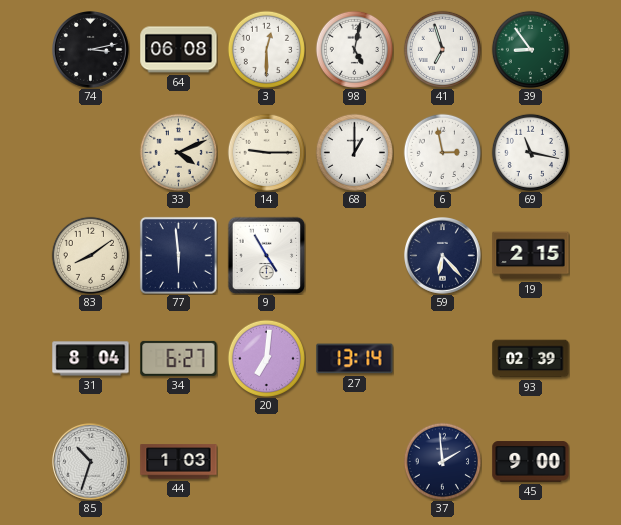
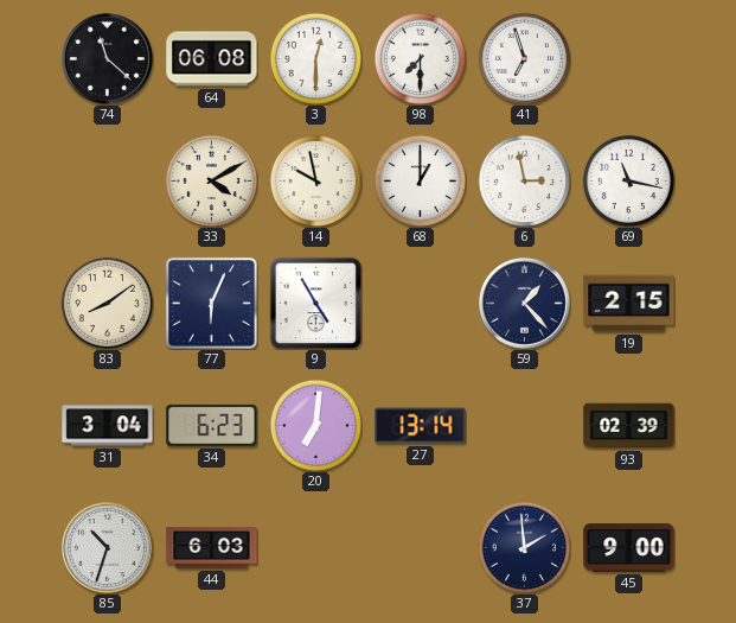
74: 3:13 -> 11:22 (108, 59)
98: 5:02 -> 7:30 (420, 58)
39: 8:54 -> none (530, 49)
33: 4:11 -> 4:10 (211, 180)
14: 9:15 -> 9:58 (315, 180)
77: 5:59 -> 6:04 (211, 303)
59: 6:23 -> 1:23 (525, 304)
31: 8:04 -> 3:04 (108, 426)
34: 6:27 -> 6:23 (212, 425)
44: 1:03 -> 6:03 (212, 548)
